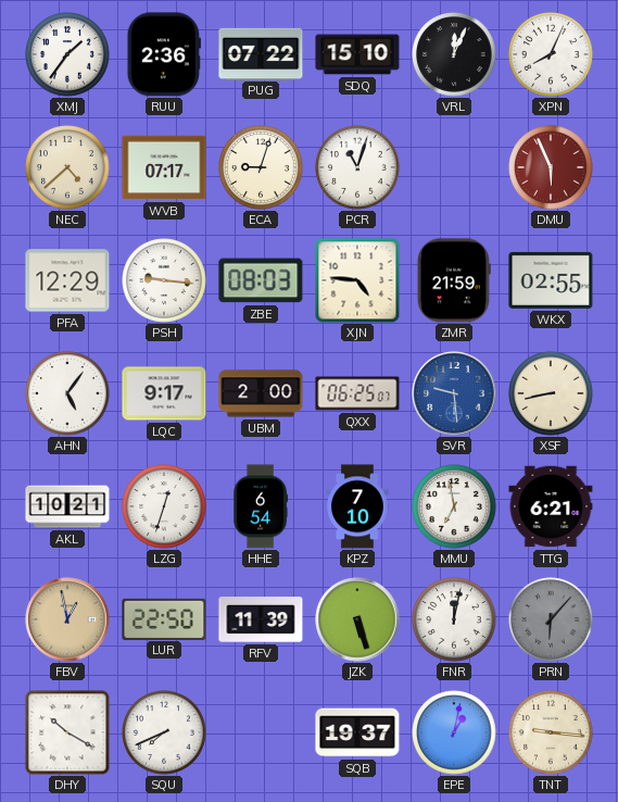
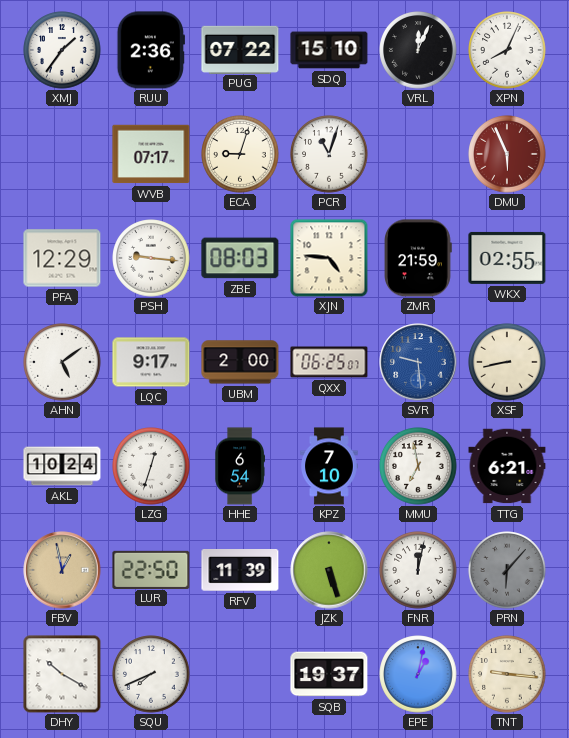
NEC: 4:38 -> none (67, 167)
AHN: 5:06 -> 5:09 (62, 362)
AKL: 10:21 -> 10:24 (62, 466)
